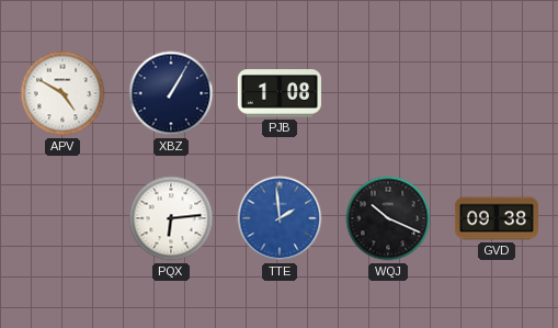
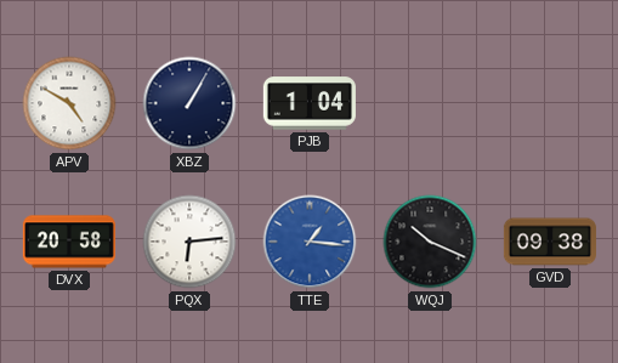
PJB: 1:08 -> 1:04 (310, 103)
DVX: none -> 20:58 (69, 242)
TTE: 1:59 -> 1:16 (310, 242)
